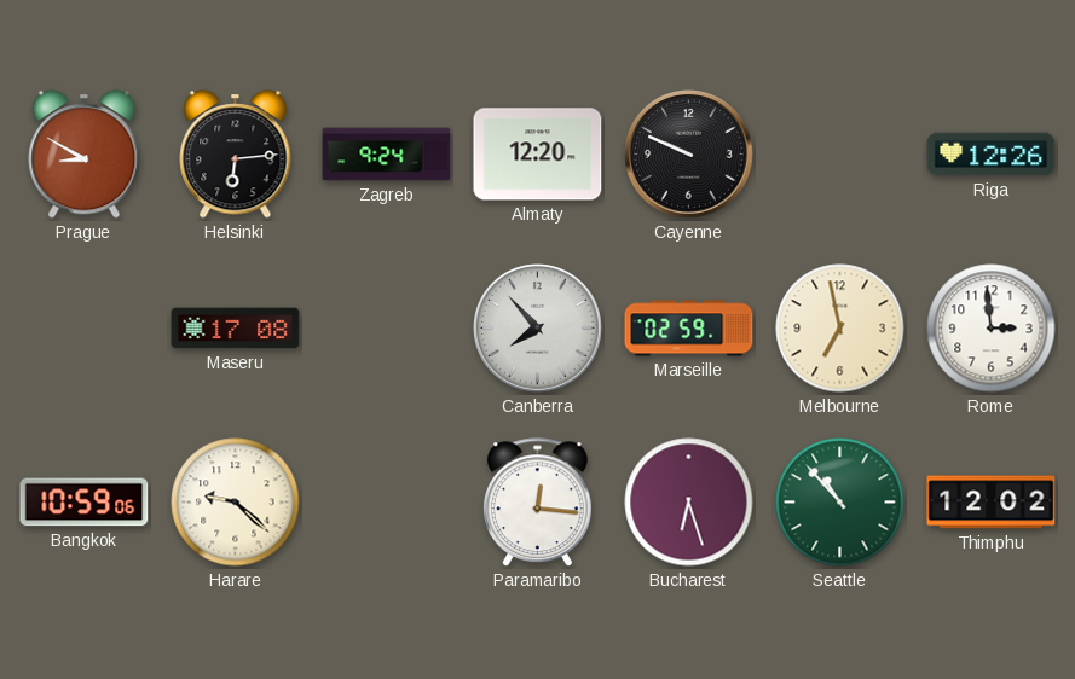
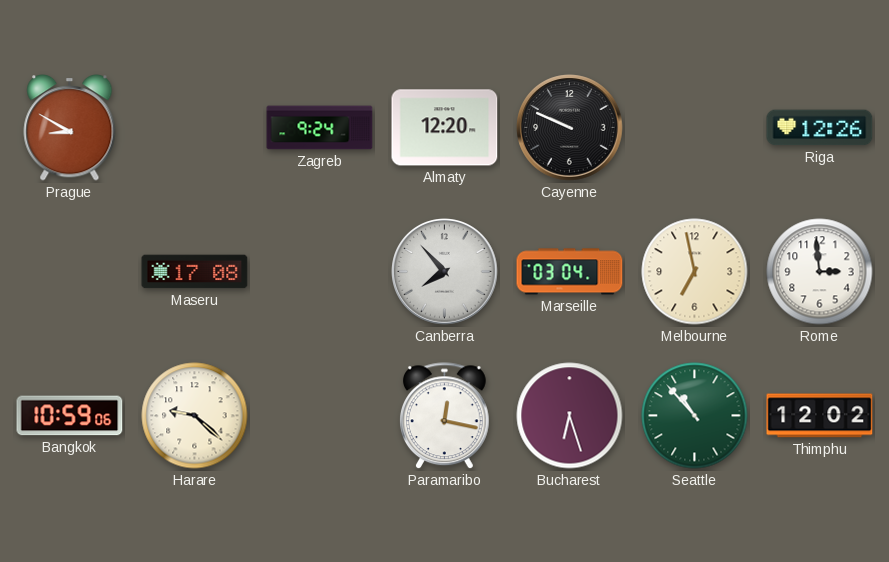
Helsinki: 6:14 -> none (236, 155)
Marseille: 02:59 -> 03:04 (570, 272)
Paramaribo: 12:16 -> 12:17 (444, 416)
